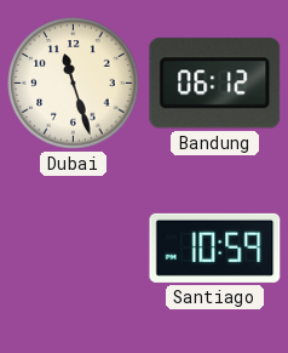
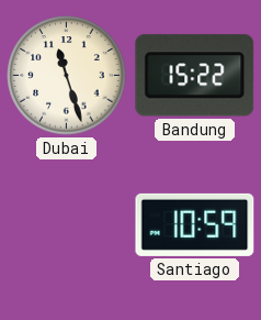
Bandung: 06:12 -> 15:22 (195, 76)
